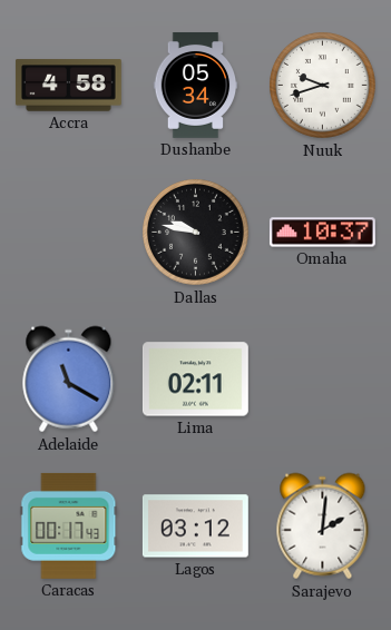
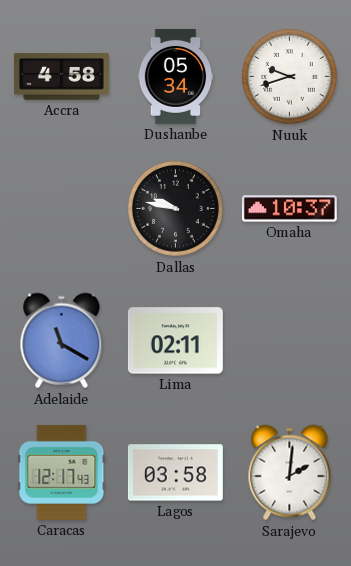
Caracas: 00:17 -> 12:17 (62, 472)
Lagos: 03:12 -> 03:58 (175, 473)
